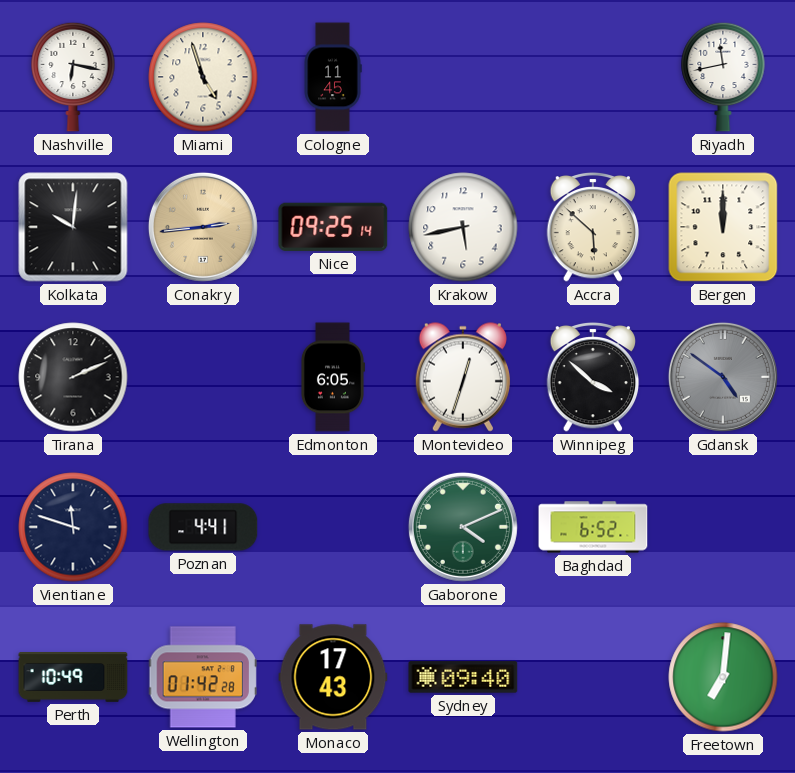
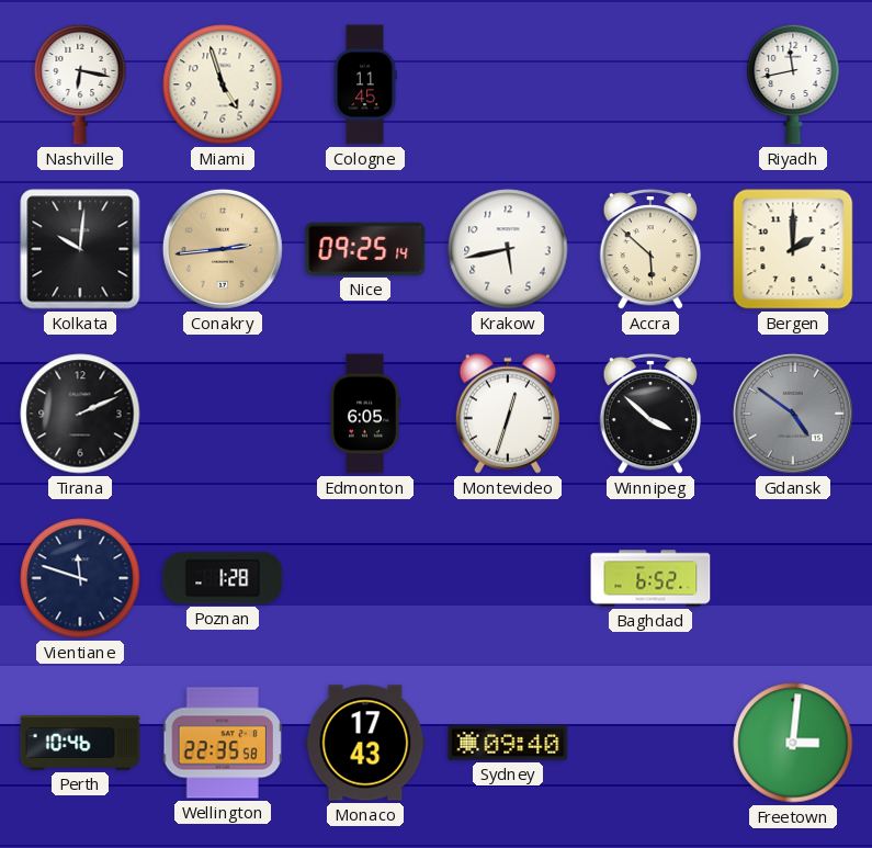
Bergen: 12:00 -> 2:00 (793, 249)
Poznan: 4:41 -> 1:28 (223, 578)
Gaborone: 4:11 -> none (463, 527)
Perth: 10:49 -> 10:46 (80, 744)
Wellington: 01:42 -> 22:35 (223, 743)
Freetown: 7:01 -> 3:01 (793, 743)
